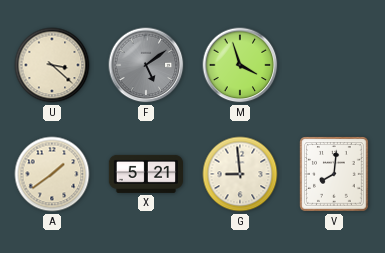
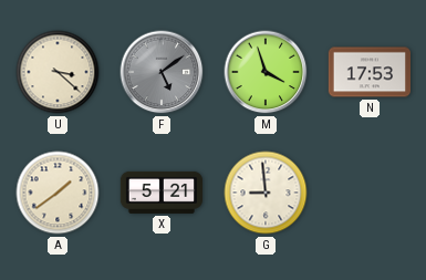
N: none -> 17:53 (370, 72)
V: 8:01 -> none (335, 174)
